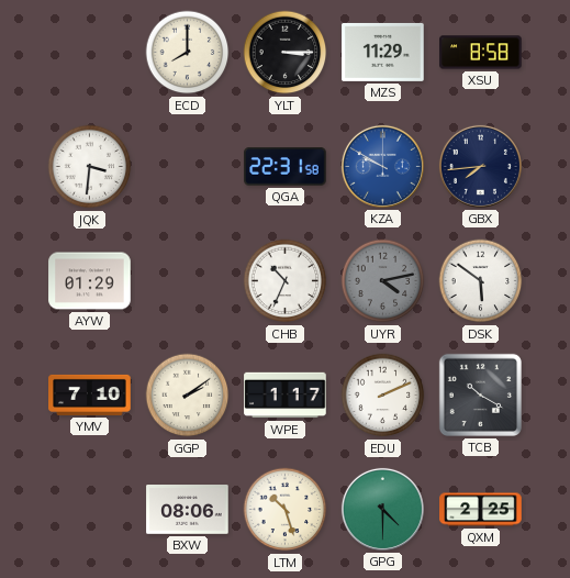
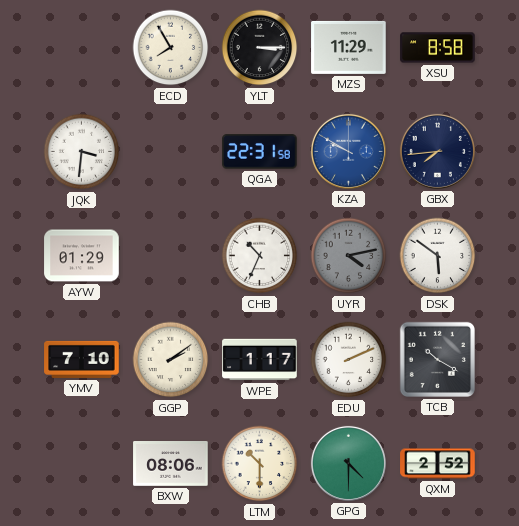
ECD: 8:00 -> 7:55 (171, 48)
LTM: 10:27 -> 10:30 (260, 464)
QXM: 2:25 -> 2:52 (438, 464)
